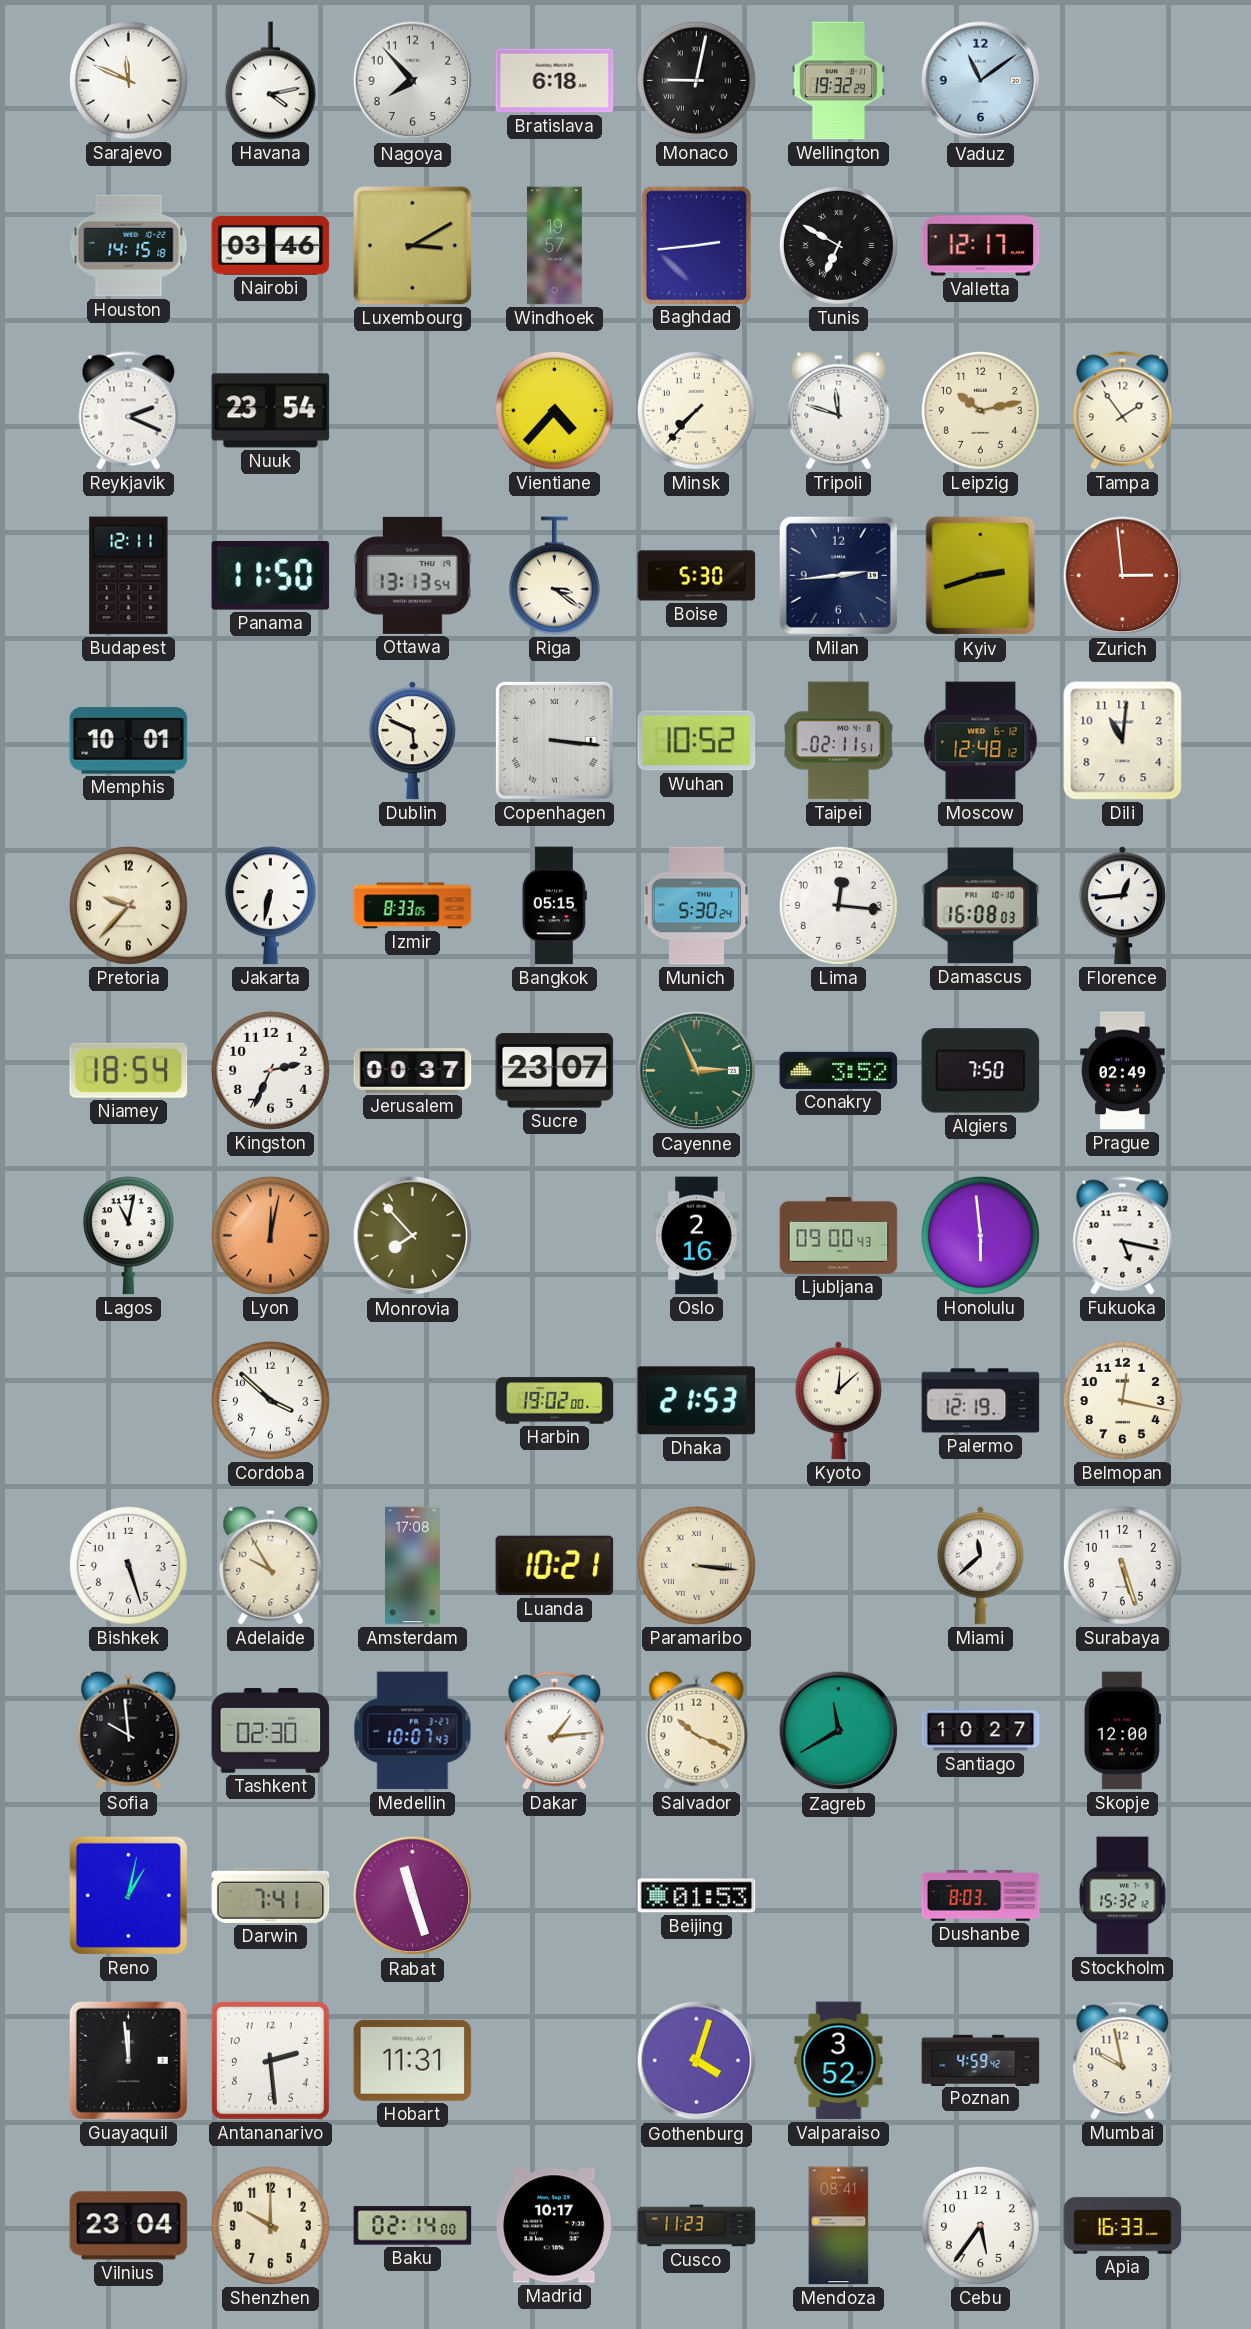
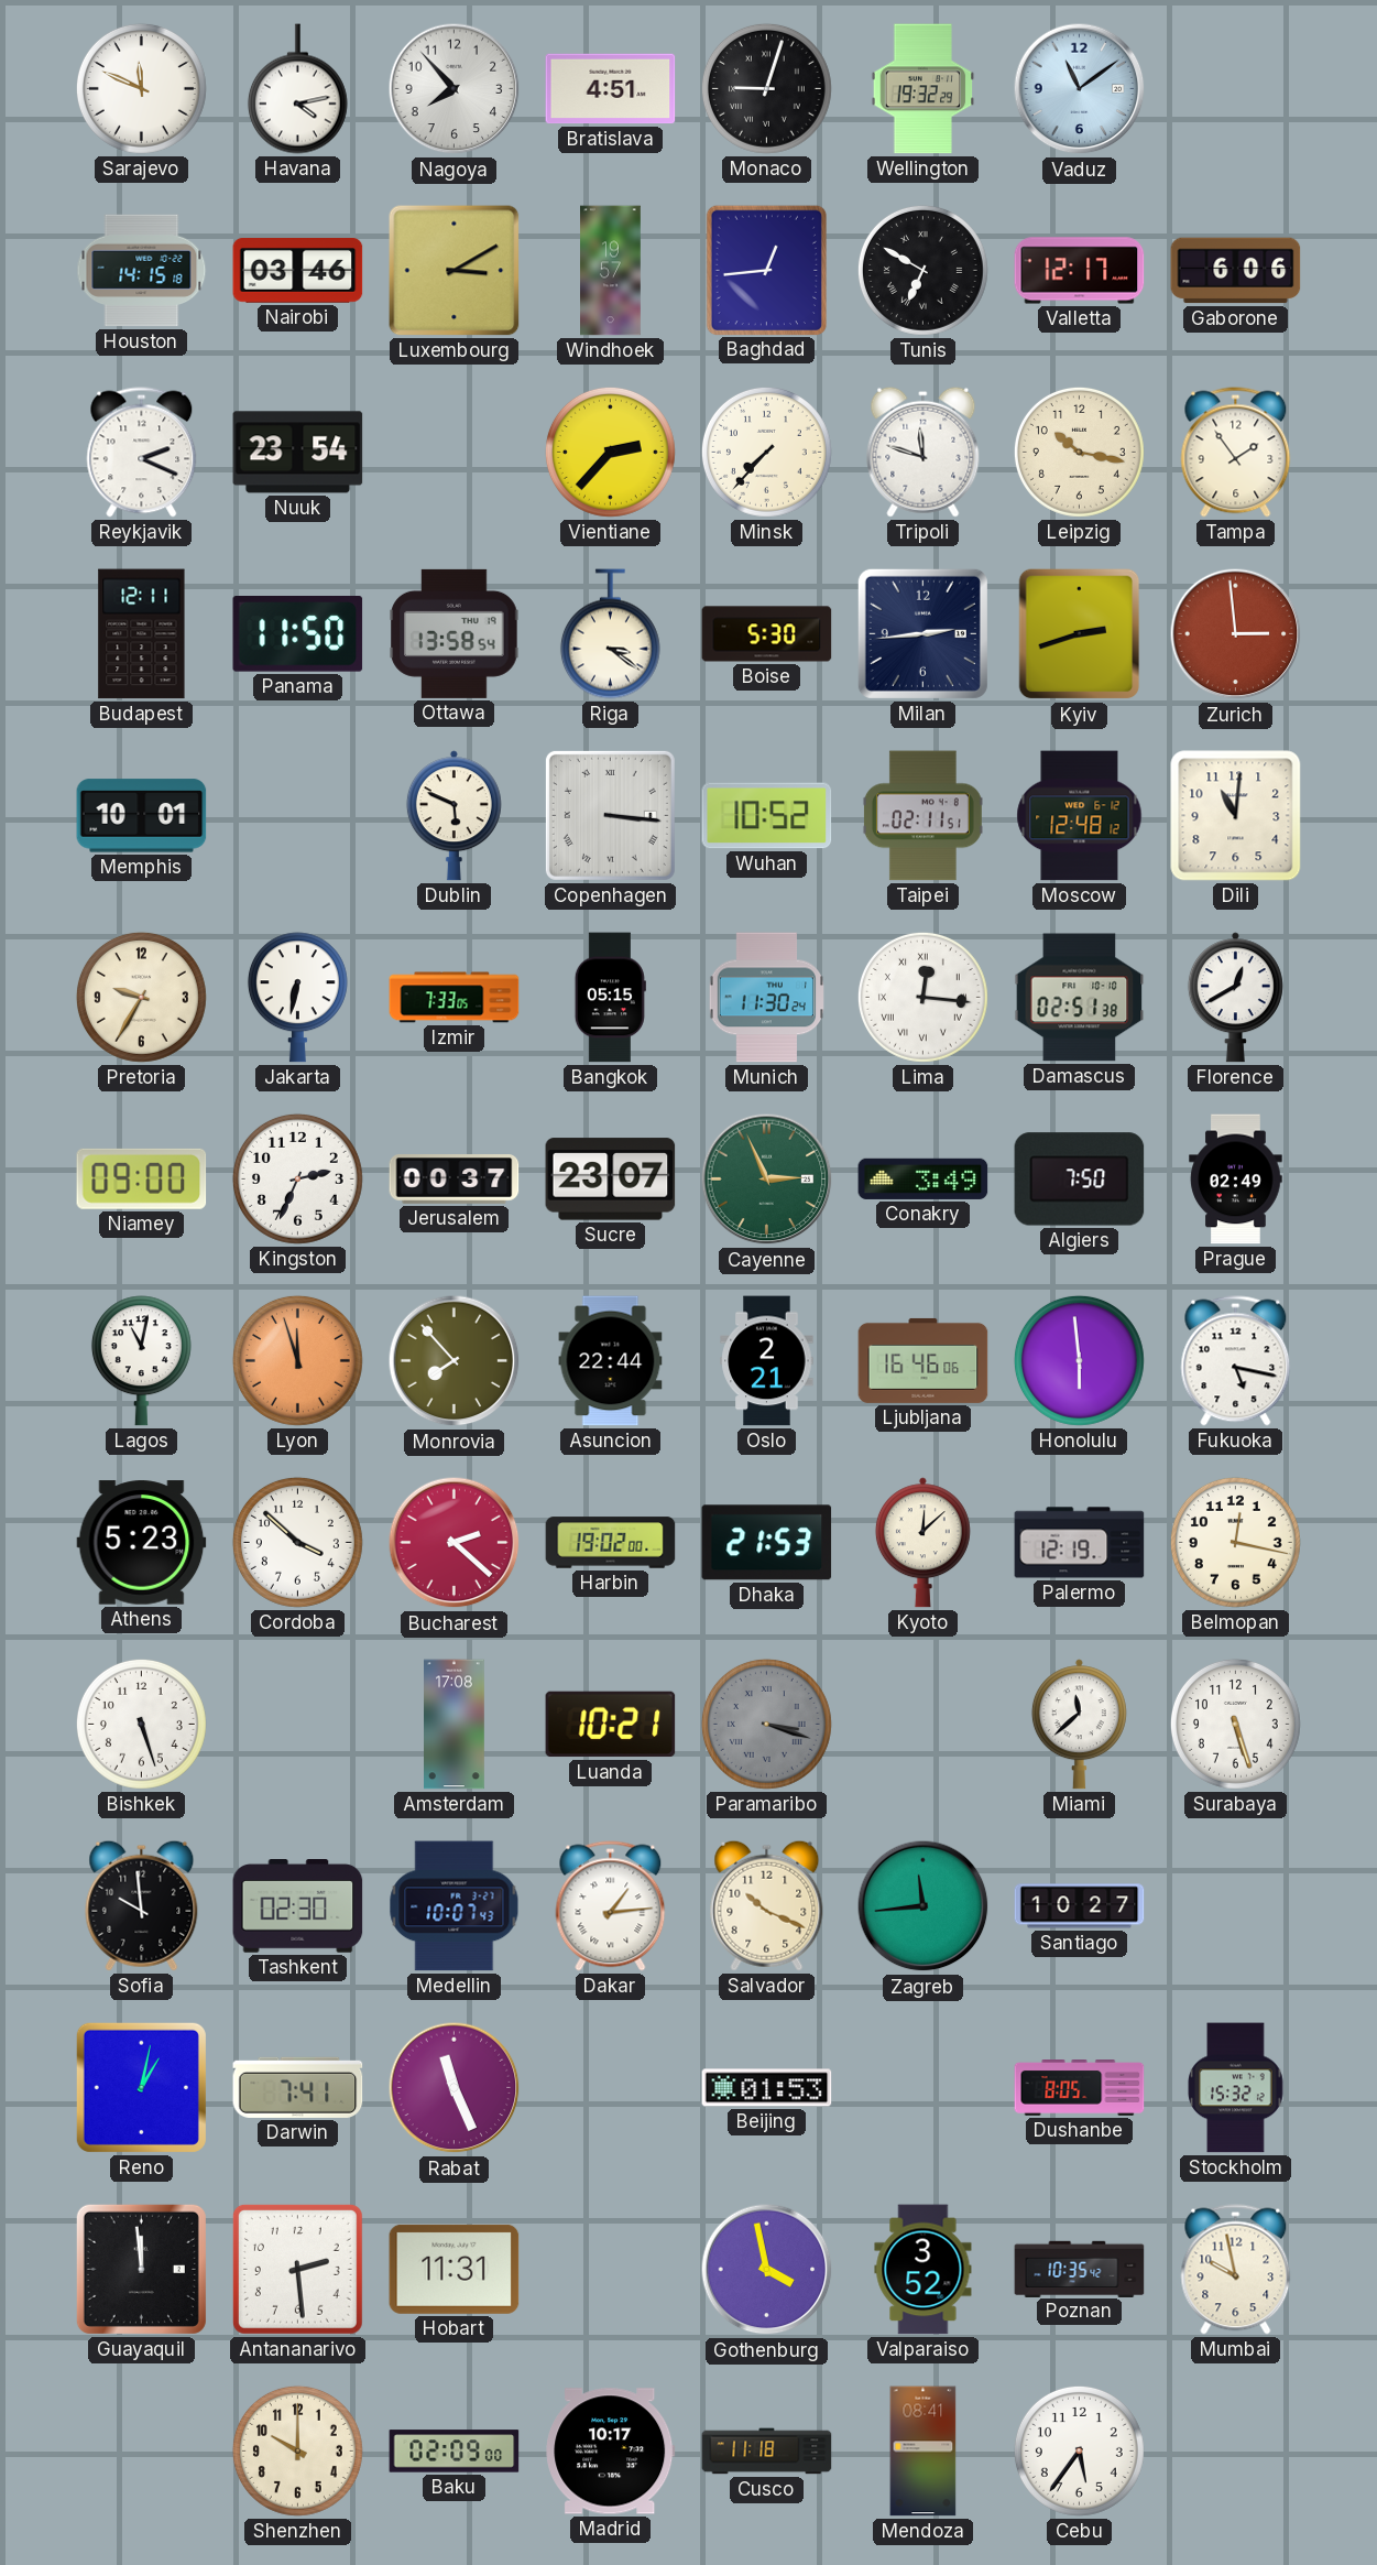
Bratislava: 6:18 -> 4:51 (611, 89)
Monaco: 9:02 -> 9:03 (766, 88)
Baghdad: 2:44 -> 12:44 (766, 270)
Gaborone: none -> 6:06 (1236, 271)
Vientiane: 4:37 -> 2:37 (610, 452)
Leipzig: 10:13 -> 10:17 (1079, 452)
Ottawa: 13:13 -> 13:58 (455, 633)
Pretoria: 9:37 -> 9:35 (141, 997)
Izmir: 8:33 -> 7:33 (455, 998)
Munich: 5:30 -> 11:30 (766, 998)
Lima numerals: Arabic -> Roman (922, 997)
Damascus: 16:08 -> 02:51 (1080, 998)
Florence: 12:44 -> 12:40 (1235, 998)
Niamey: 18:54 -> 09:00 (142, 1178)
Conakry: 3:52 -> 3:49 (924, 1178)
Lyon: 12:02 -> 11:57 (297, 1360)
Asuncion: none -> 22:44 (611, 1361)
Oslo: 2:16 -> 2:21 (767, 1361)
Ljubljana: 09:00 -> 16:46 (924, 1360)
Athens: none -> 5:23 (142, 1543)
Bucharest: none -> 2:22 (455, 1543)
Adelaide: 9:55 -> none (271, 1565)
Paramaribo: 3:16 -> 3:18 (766, 1724)
Paramaribo dial: cream -> grey (766, 1724)
Zagreb: 11:40 -> 11:44 (924, 1906)
Skopje: 12:00 -> none (1122, 1731)
Rabat: 11:27 -> 11:26 (455, 2088)
Dushanbe: 8:03 -> 8:05 (1080, 2088)
Gothenburg: 4:03 -> 3:58 (767, 2270)
Poznan: 4:59 -> 10:35 (1080, 2269)
Vilnius: 23:04 -> none (129, 2226)
Baku: 02:14 -> 02:09 (455, 2452)
Cusco: 11:23 -> 11:18 (767, 2452)
Apia: 16:33 -> none (1123, 2226)
